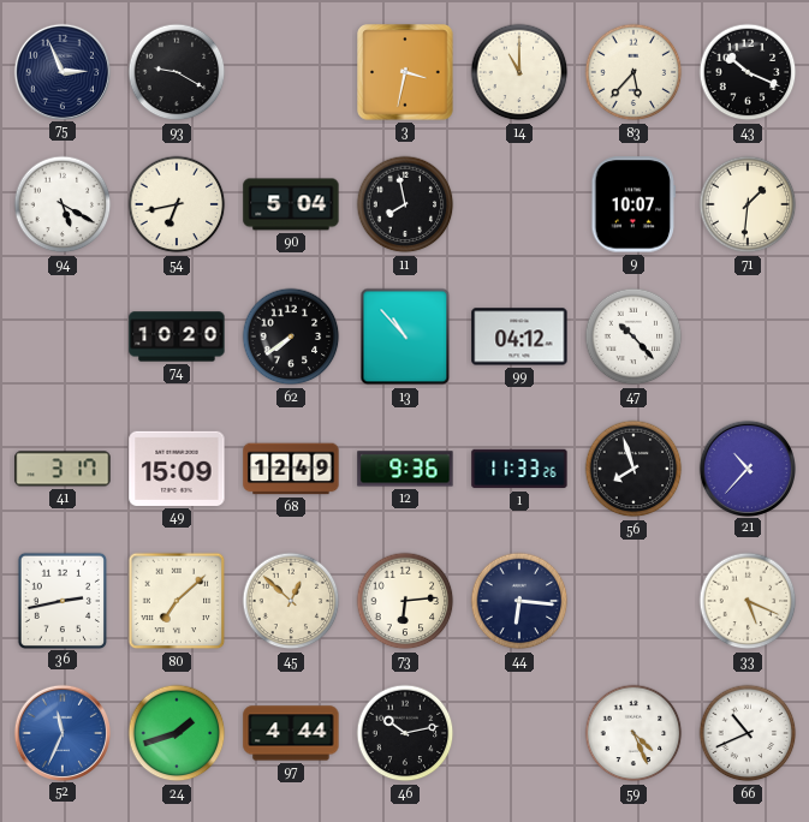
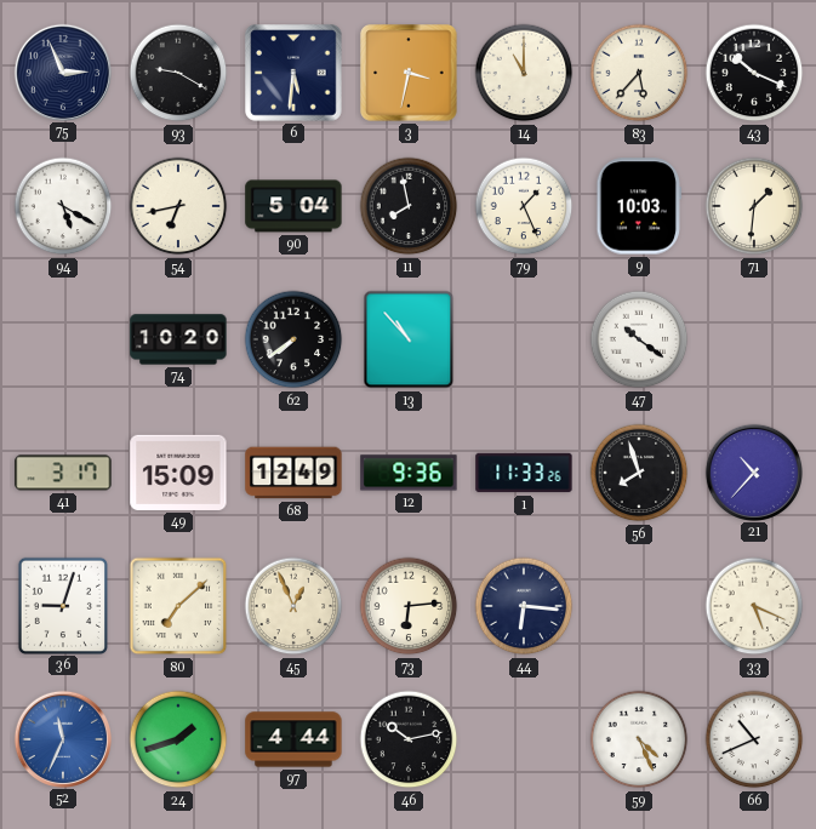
6: none -> 5:31 (293, 73)
79: none -> 1:26 (524, 206)
9: 10:07 -> 10:03 (639, 206)
99: 04:12 -> none (519, 336)
47: 10:23 -> 10:21 (639, 339)
36: 2:43 -> 9:03 (62, 605)
45: 12:52 -> 12:56 (293, 606)
